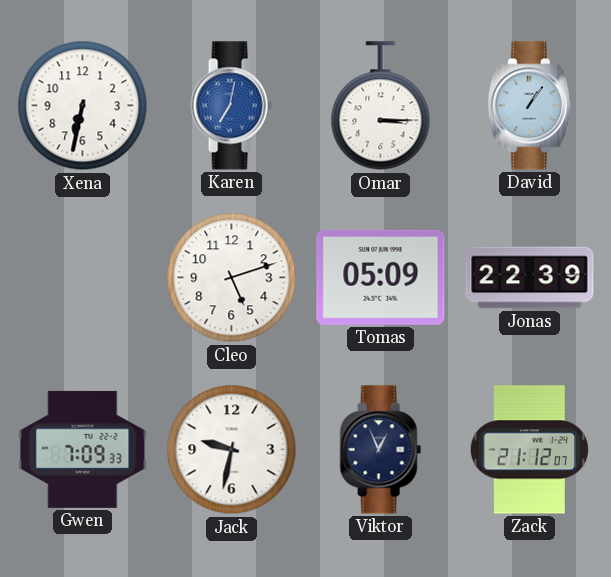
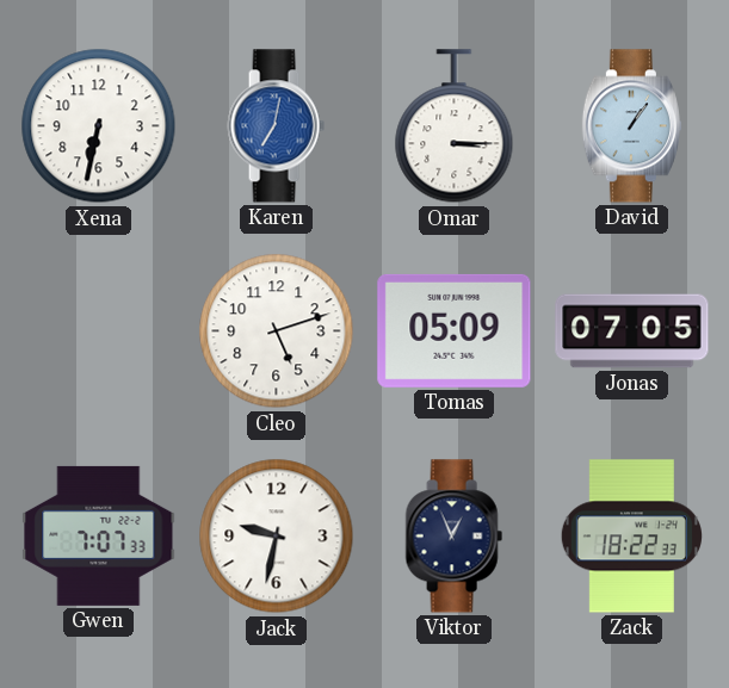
Jonas: 22:39 -> 07:05 (632, 331)
Gwen: 7:09 -> 7:07 (99, 535)
Zack: 21:12 -> 18:22 (631, 537)
